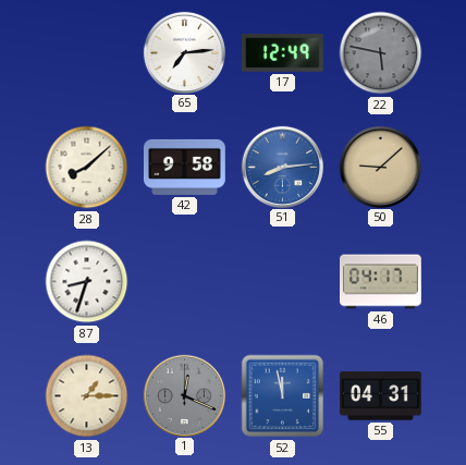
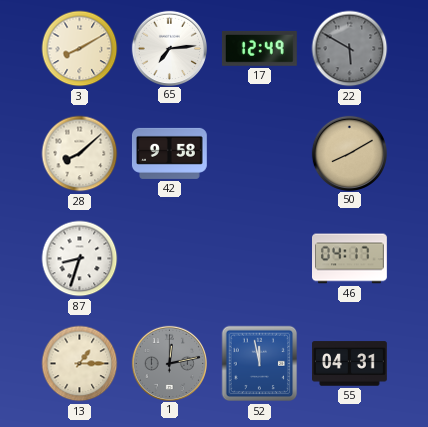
3: none -> 8:10 (80, 49)
22: 5:47 -> 5:50 (350, 49)
51: 8:14 -> none (282, 167)
50: 9:08 -> 8:10 (349, 153)
1: 12:19 -> 12:13 (169, 363)
